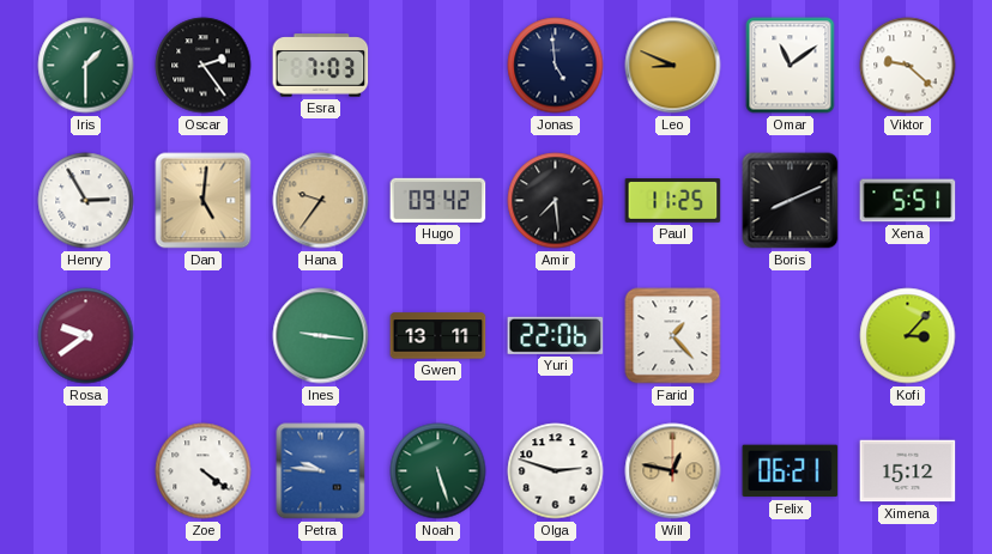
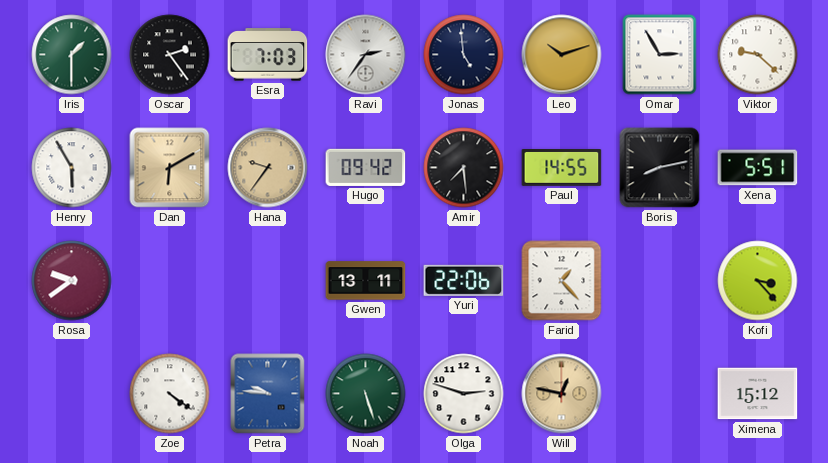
Ravi: none -> 2:36 (366, 55)
Leo: 8:49 -> 10:12 (562, 55)
Omar: 11:09 -> 2:55 (660, 55)
Henry: 2:55 -> 5:55 (72, 168)
Dan: 5:01 -> 6:10 (170, 168)
Paul: 11:25 -> 14:55 (562, 168)
Boris: 8:11 -> 8:13 (660, 168)
Ines: 9:16 -> none (321, 336)
Kofi: 3:07 -> 3:23 (758, 281)
Felix: 06:21 -> none (791, 471)
